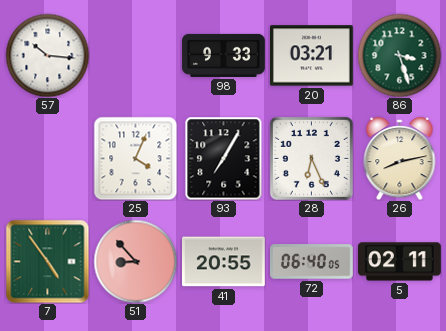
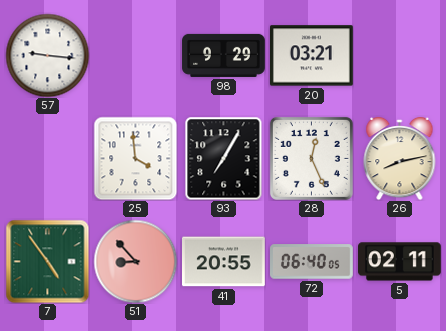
57: 10:16 -> 9:16 (47, 55)
98: 9:33 -> 9:29 (224, 55)
86: 3:27 -> none (399, 55)
25: 4:04 -> 3:59 (135, 158)
28: 6:26 -> 12:26 (311, 158)
